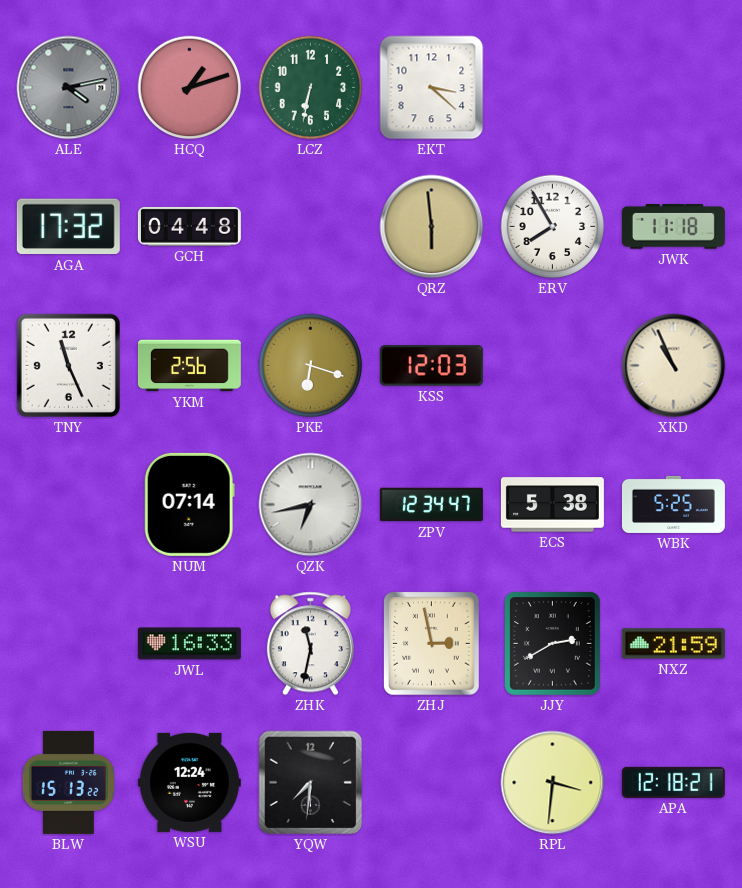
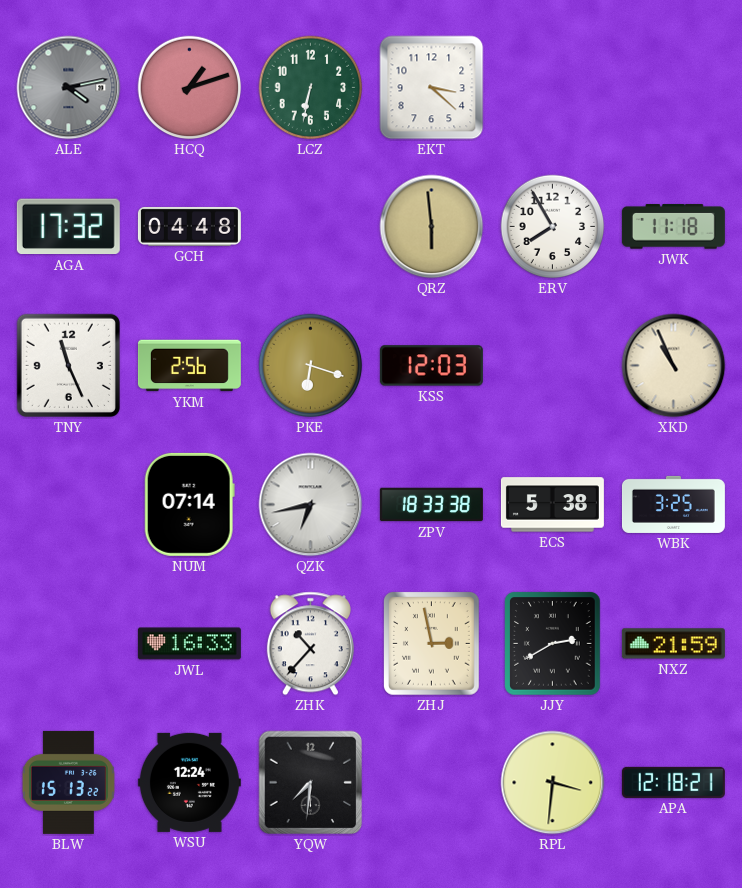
ZPV: 12:34 -> 18:33 (431, 505)
WBK: 5:25 -> 3:25 (673, 504)
ZHK: 11:32 -> 10:37 (310, 644)
